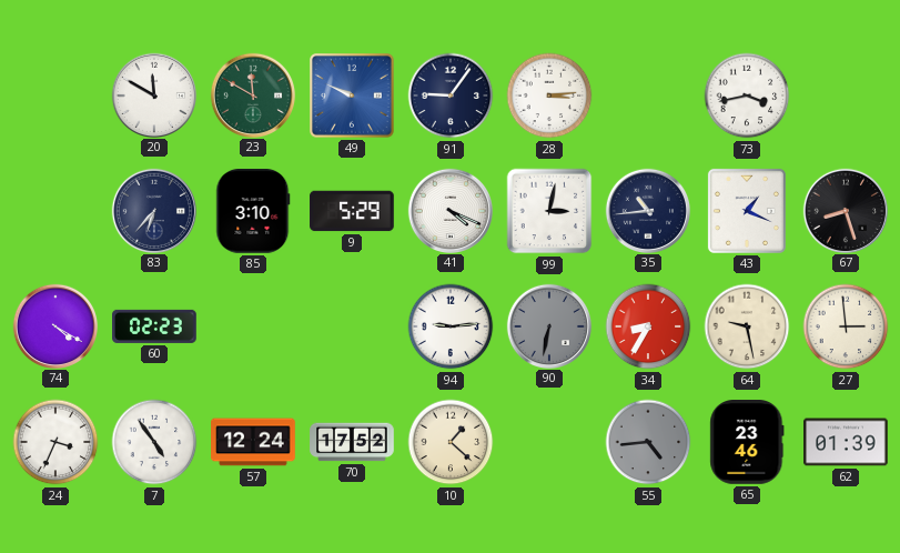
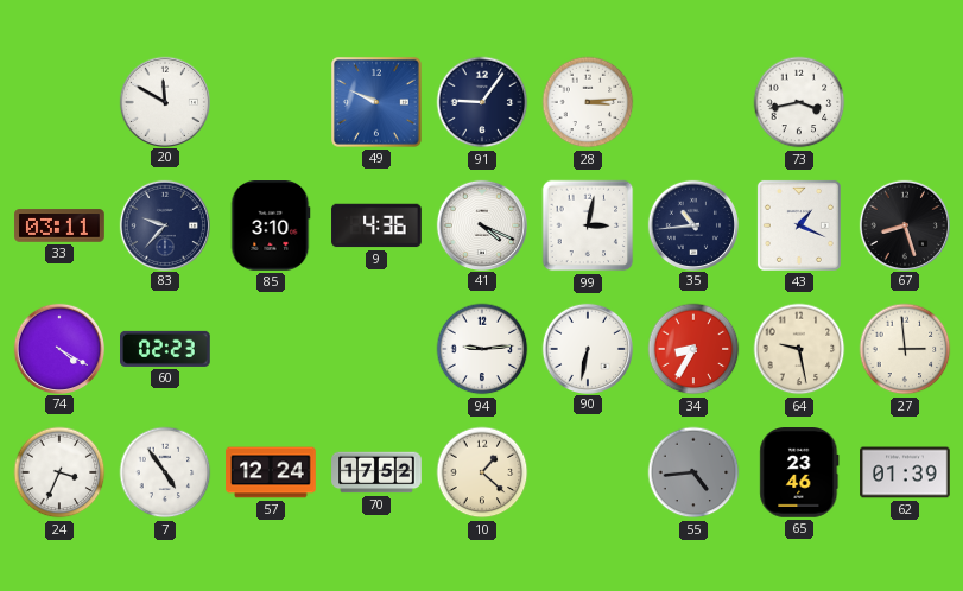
23: 11:50 -> none (252, 94)
33: none -> 03:11 (59, 225)
83: 6:37 -> 9:37 (164, 224)
9: 5:29 -> 4:36 (376, 225)
90 dial: grey -> white (587, 348)
